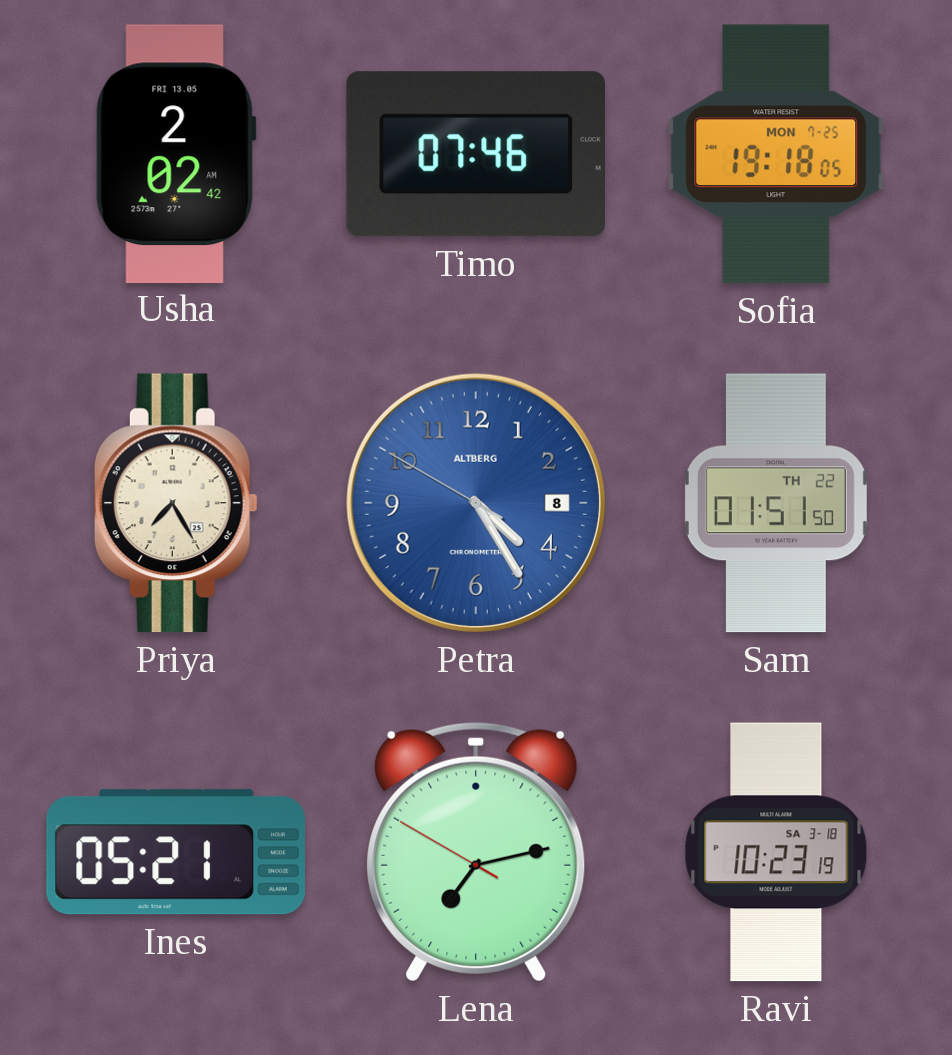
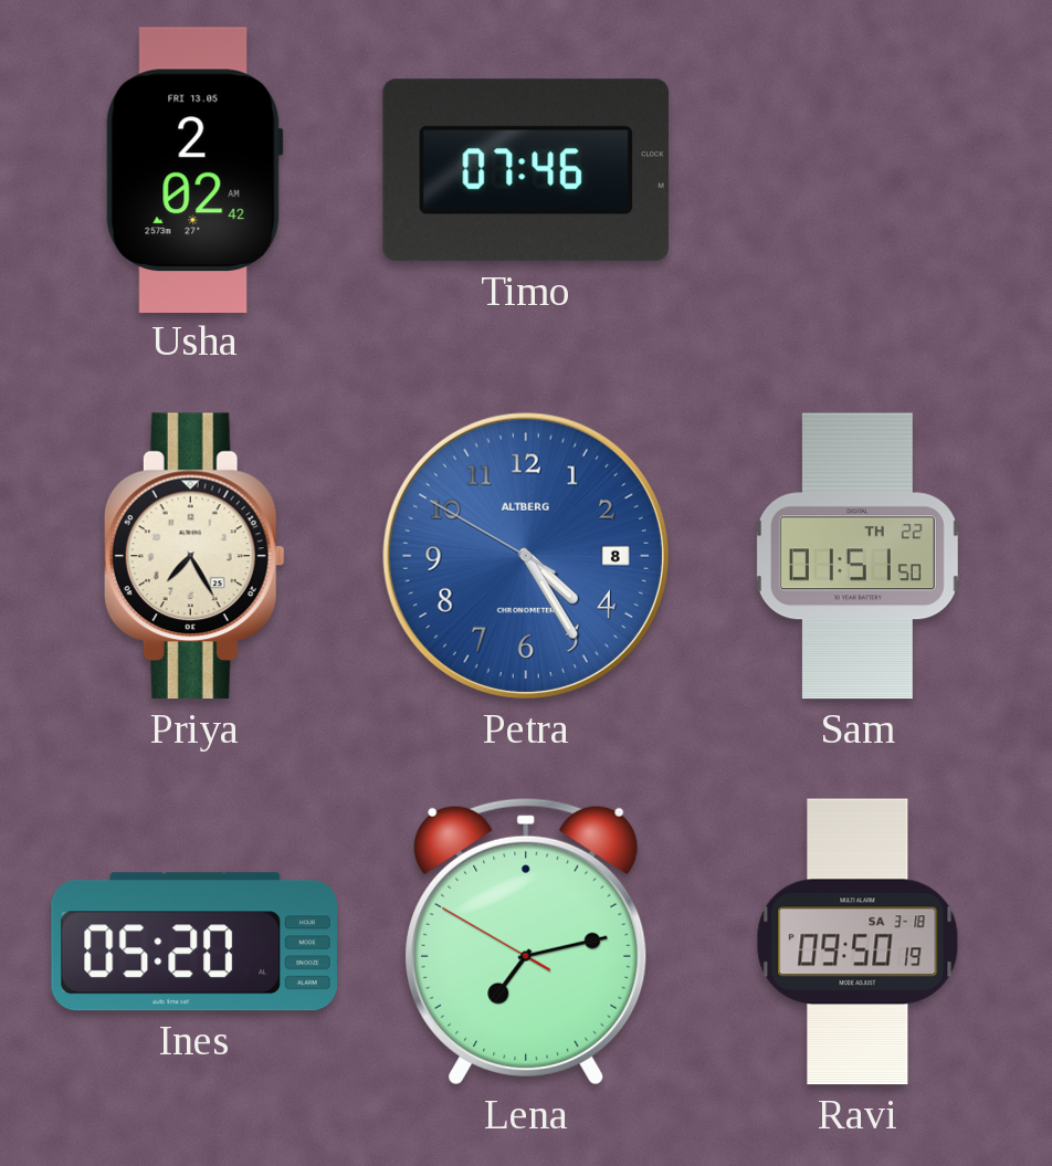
Sofia: 19:18 -> none (776, 154)
Ines: 05:21 -> 05:20 (194, 942)
Ravi: 10:23 -> 09:50 (858, 942)
